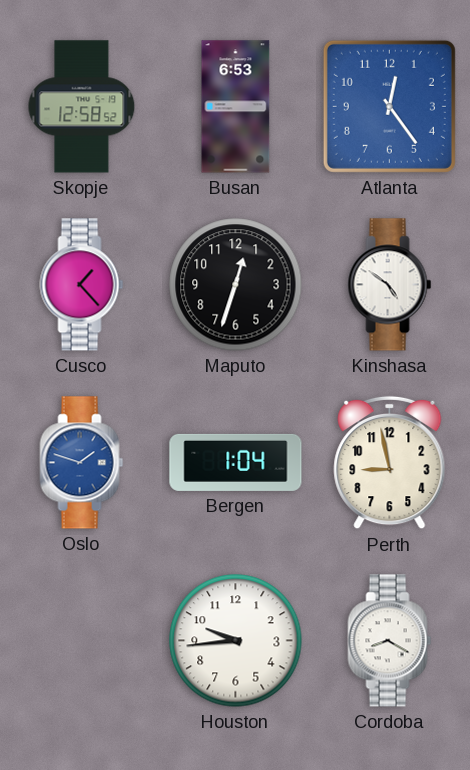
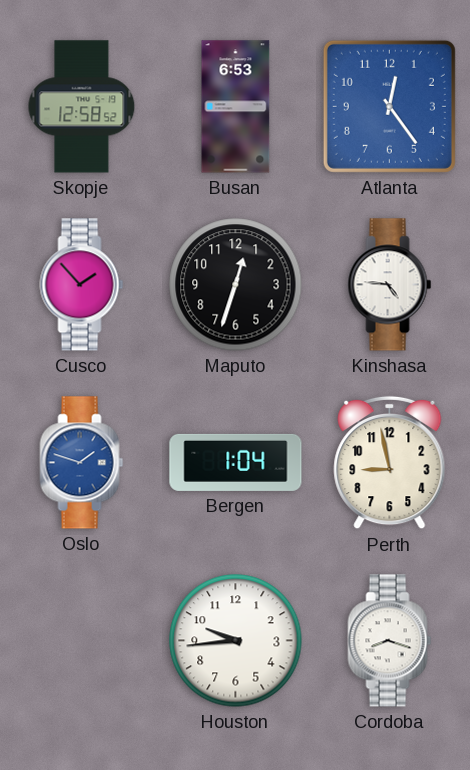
Cusco: 1:23 -> 1:53 (82, 285)
Kinshasa: 4:51 -> 4:46 (390, 285)
Cordoba: 8:20 -> 8:18 (390, 641)
